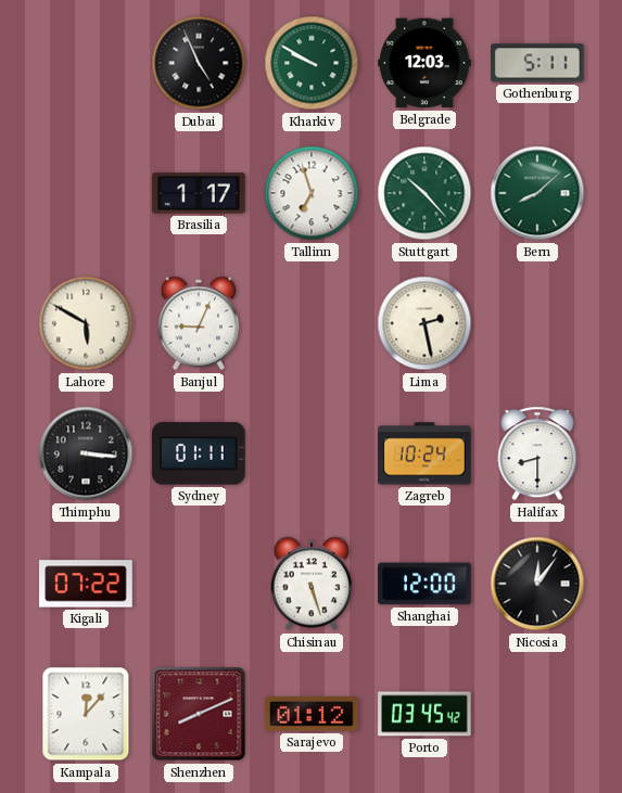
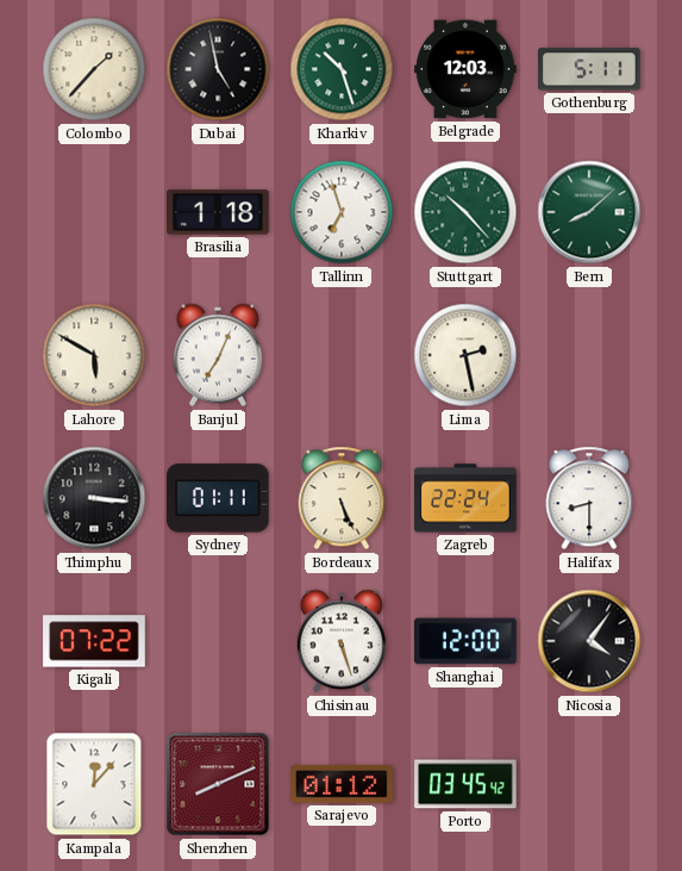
Colombo: none -> 1:37 (94, 69)
Dubai: 4:56 -> 4:58 (218, 69)
Kharkiv: 9:50 -> 10:27 (342, 69)
Brasilia: 1:17 -> 1:18 (218, 212)
Banjul: 9:04 -> 7:04 (218, 355)
Bordeaux: none -> 5:26 (342, 498)
Zagreb: 10:24 -> 22:24 (465, 498)
Nicosia: 12:06 -> 4:06 (589, 641)
